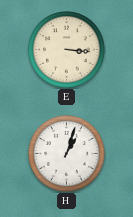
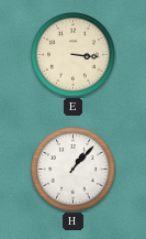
H: 1:03 -> 1:07 (74, 170)
